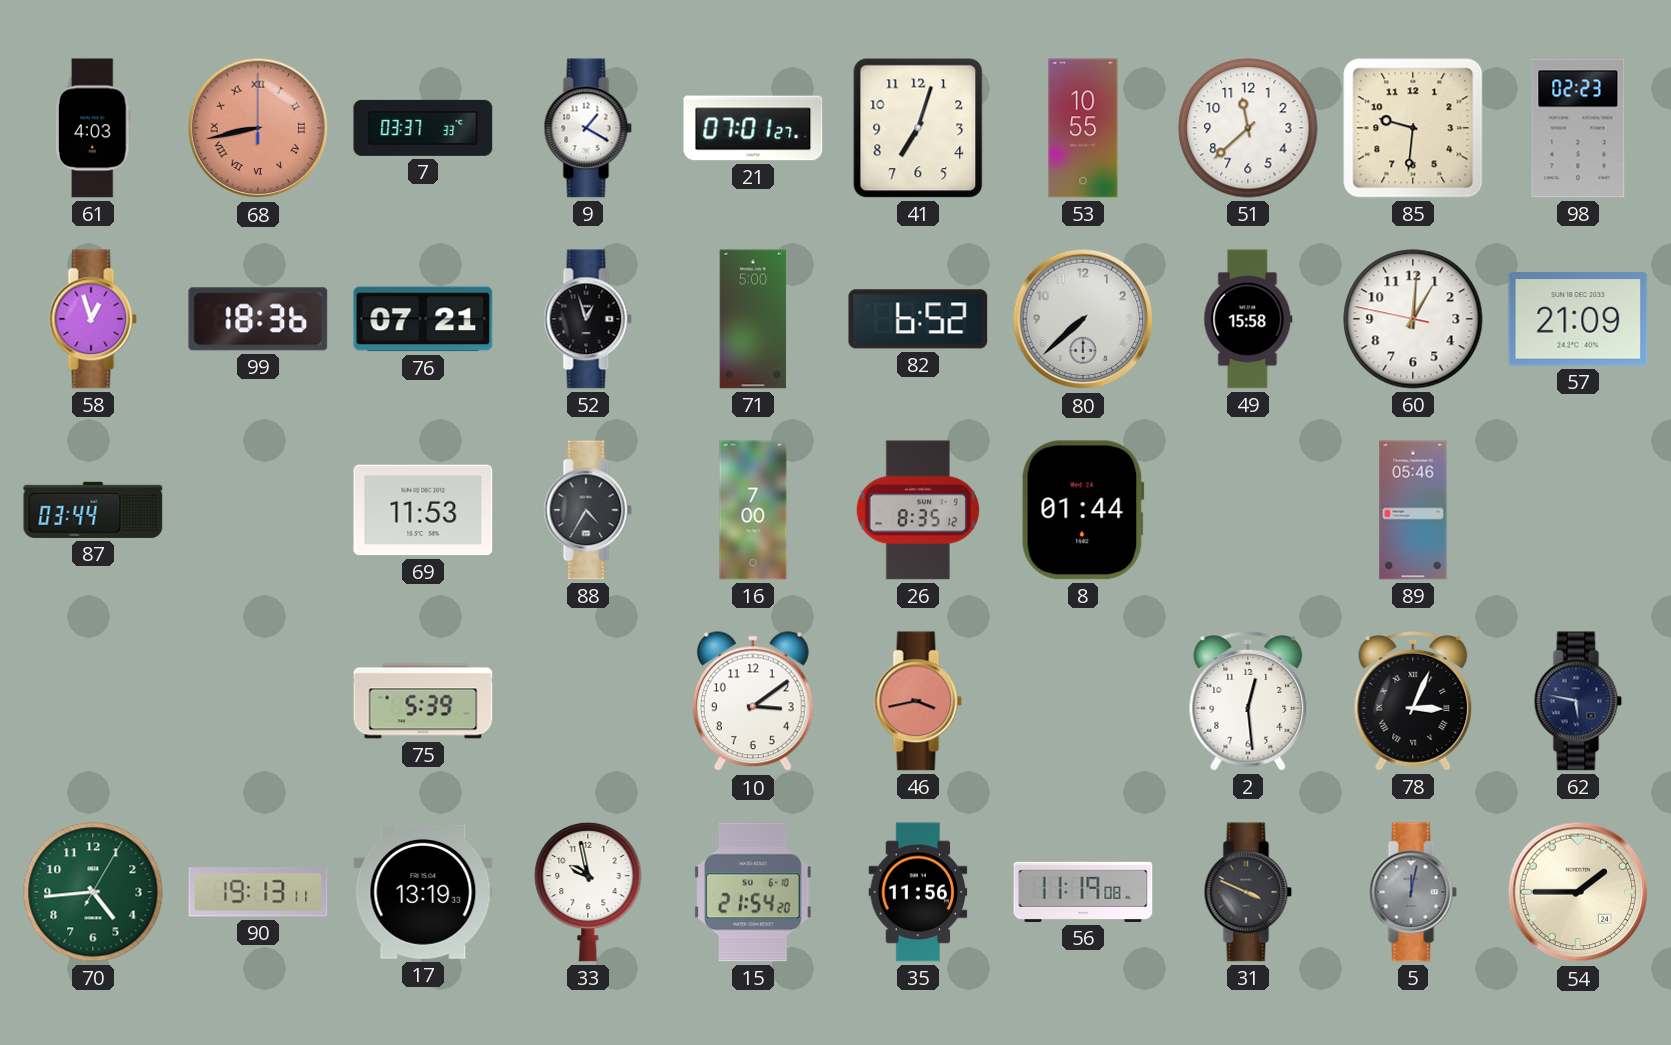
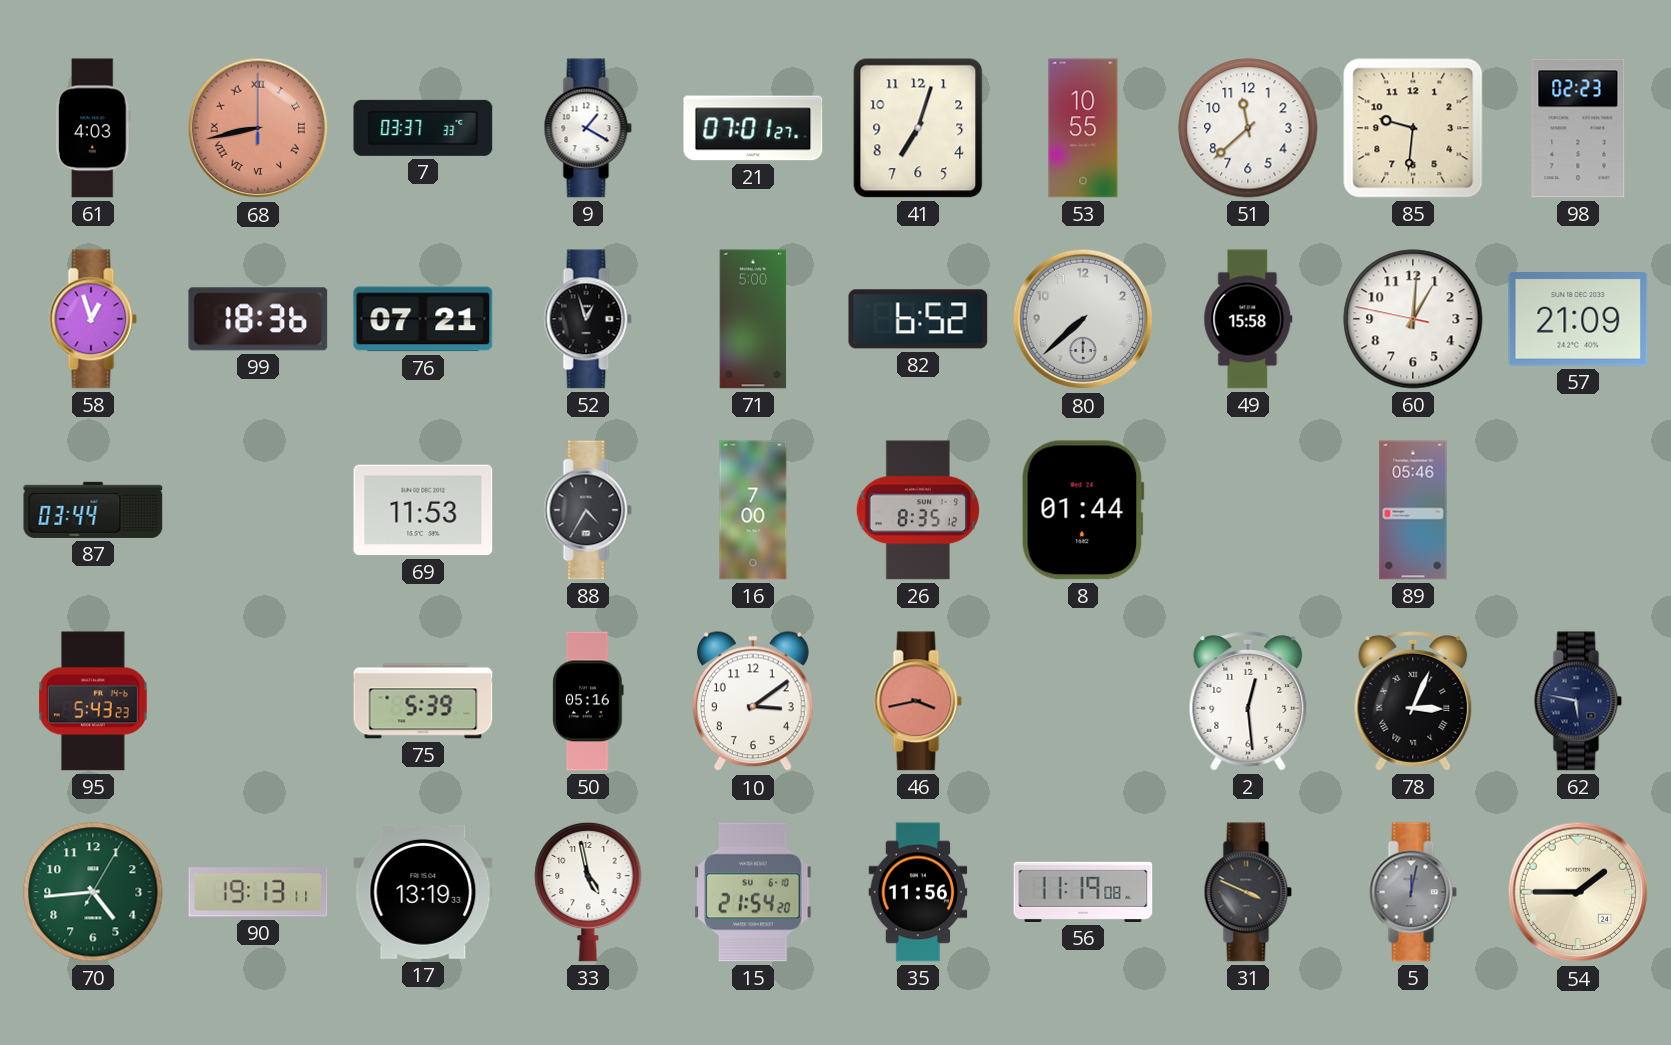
95: none -> 5:43 (93, 701)
50: none -> 05:16 (588, 701)
33: 9:58 -> 4:58 (588, 892)
